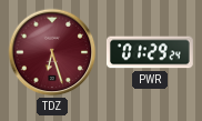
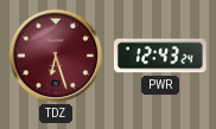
PWR: 01:29 -> 12:43 (160, 56)
